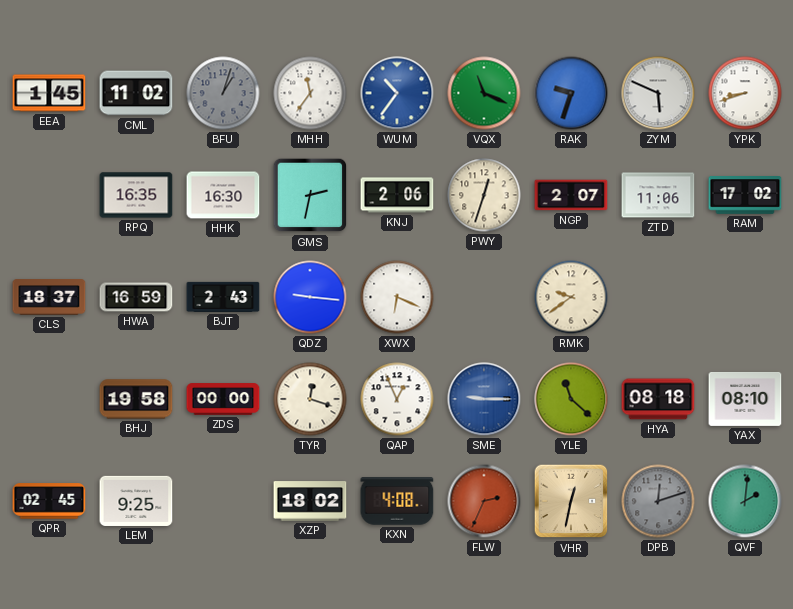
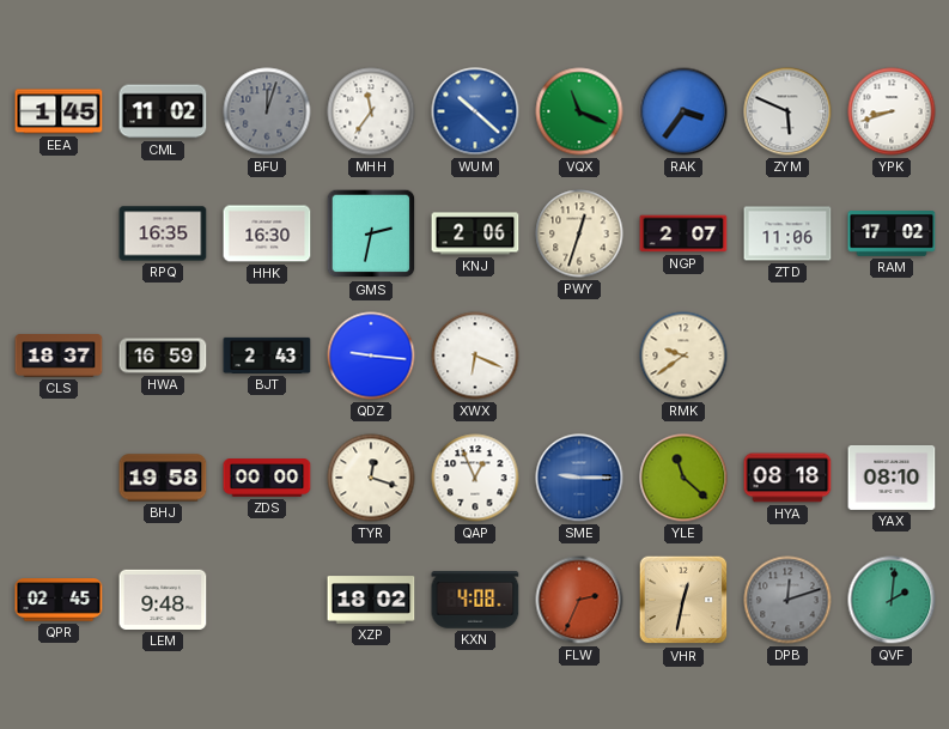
BFU: 1:03 -> 12:03 (267, 111)
WUM: 10:36 -> 10:22 (475, 111)
RAK: 9:33 -> 3:36 (683, 111)
LEM: 9:25 -> 9:48 (163, 600)
